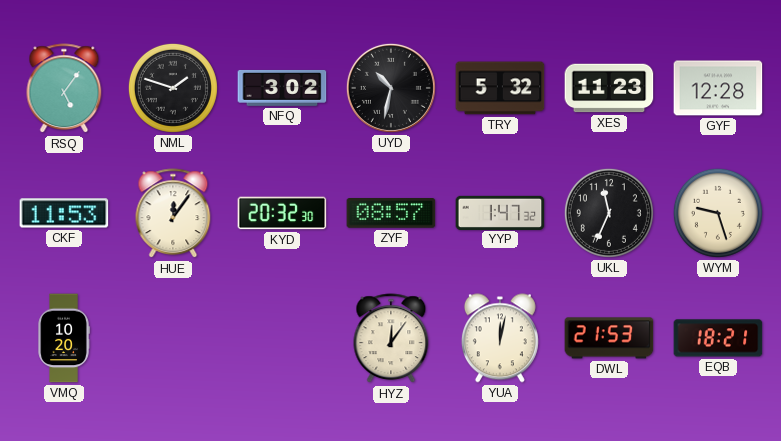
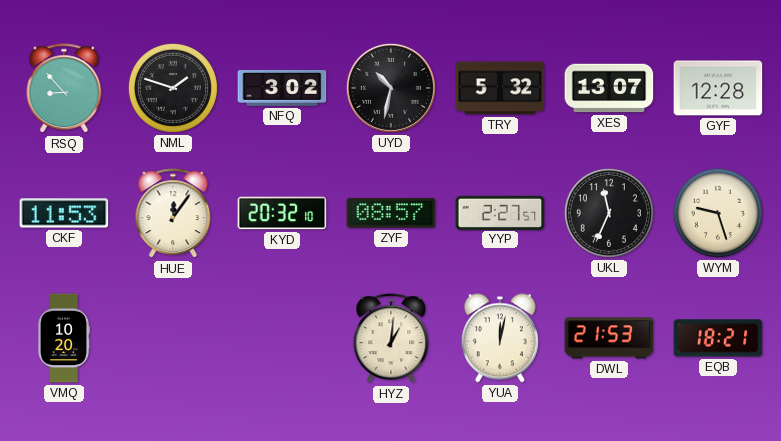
RSQ: 5:06 -> 8:53 (64, 89)
XES: 11:23 -> 13:07 (609, 88)
KYD: 20:32:30 -> 20:32:10 (282, 213)
YYP: 1:47 -> 2:27 (500, 212)
HYZ: 12:06 -> 1:01 (391, 339)
